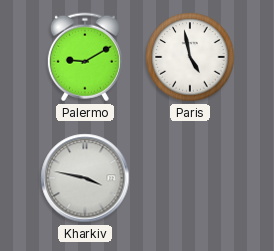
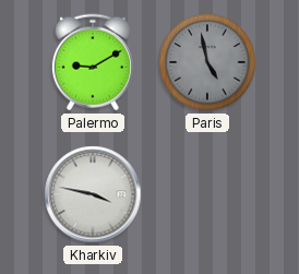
Paris dial: white -> grey (207, 62)
